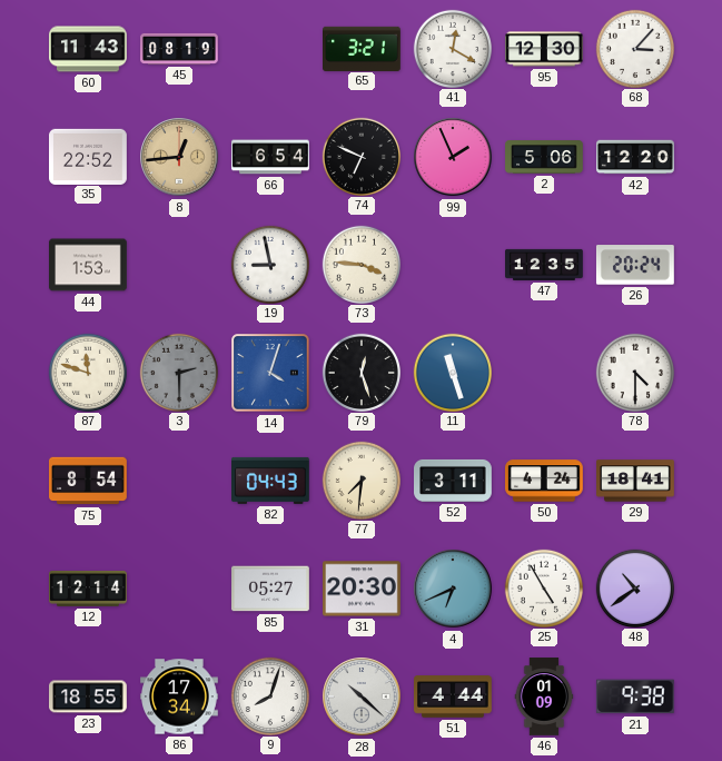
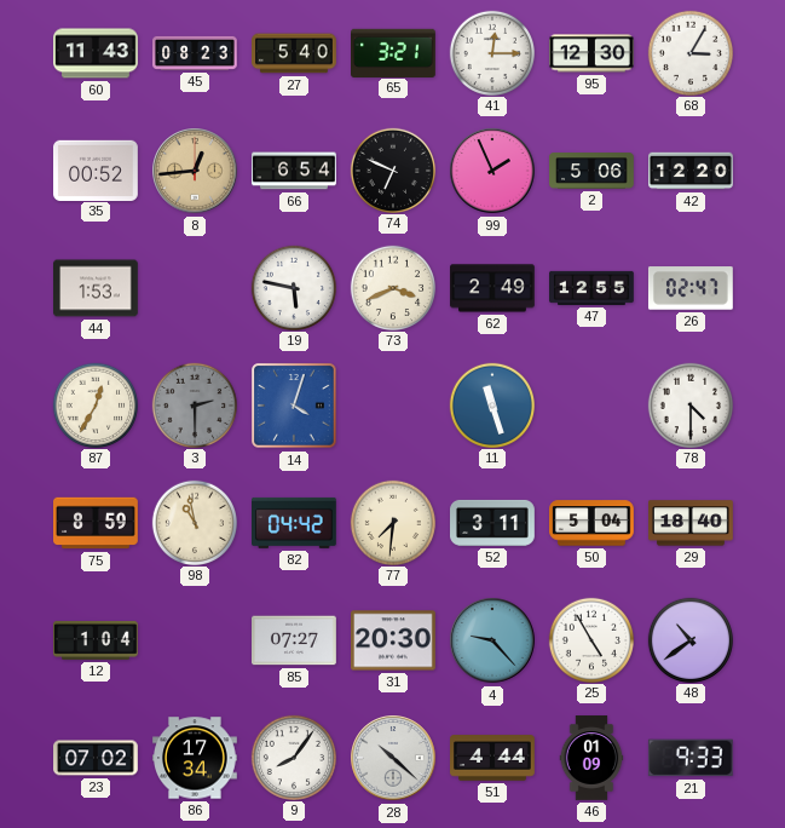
45: 08:19 -> 08:23 (195, 53)
27: none -> 5:40 (295, 53)
41: 12:20 -> 12:15 (491, 52)
68: 3:07 -> 3:05 (689, 52)
35: 22:52 -> 00:52 (97, 169)
19: 8:58 -> 5:47 (293, 287)
73: 3:46 -> 3:41 (392, 287)
62: none -> 2:49 (493, 288)
47: 12:35 -> 12:55 (593, 288)
26: 20:24 -> 02:47 (691, 288)
87: 11:48 -> 12:35 (94, 404)
79: 12:27 -> none (360, 372)
75: 8:54 -> 8:59 (96, 523)
98: none -> 10:58 (194, 522)
82: 04:43 -> 04:42 (295, 523)
50: 4:24 -> 5:04 (593, 523)
29: 18:41 -> 18:40 (692, 523)
12: 12:14 -> 1:04 (97, 640)
85: 05:27 -> 07:27 (295, 640)
4: 6:41 -> 9:23 (492, 640)
23: 18:55 -> 07:02 (97, 758)
9: 8:03 -> 8:06 (293, 757)
21: 9:38 -> 9:33 (691, 758)
